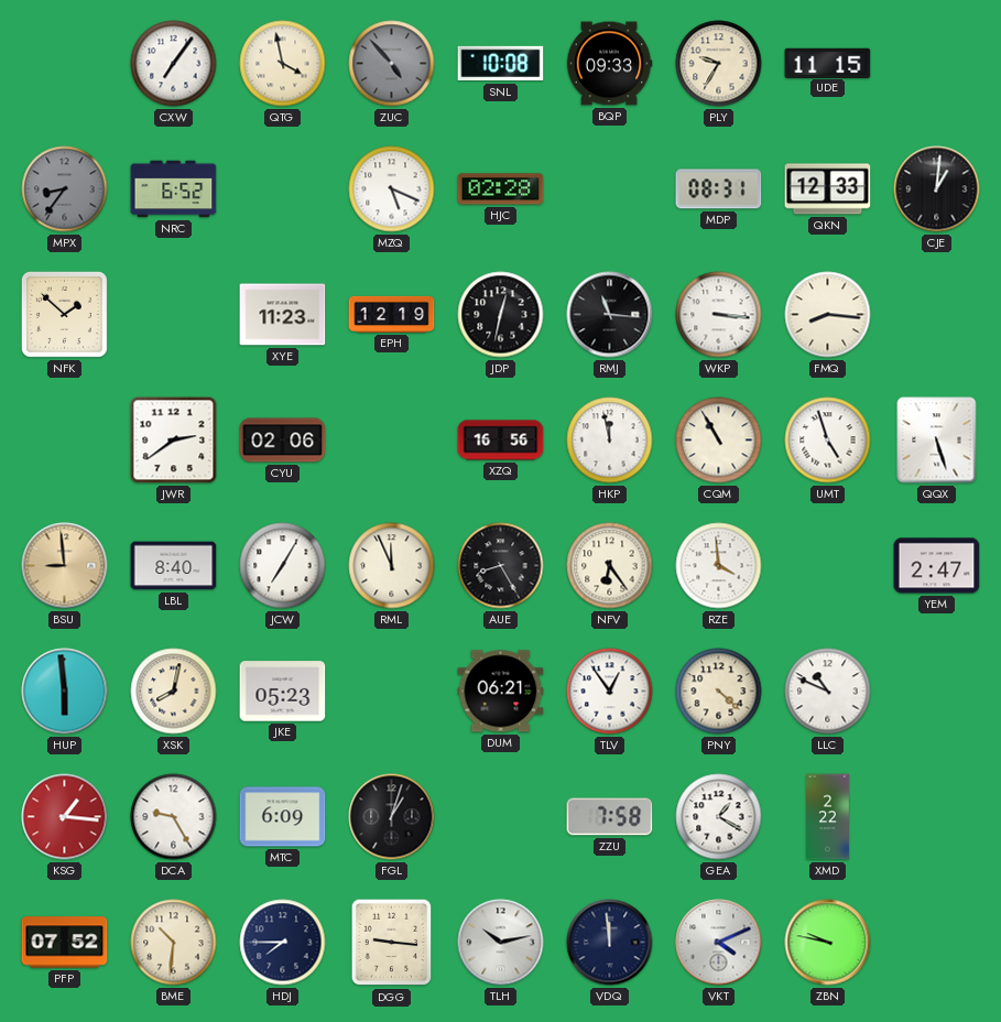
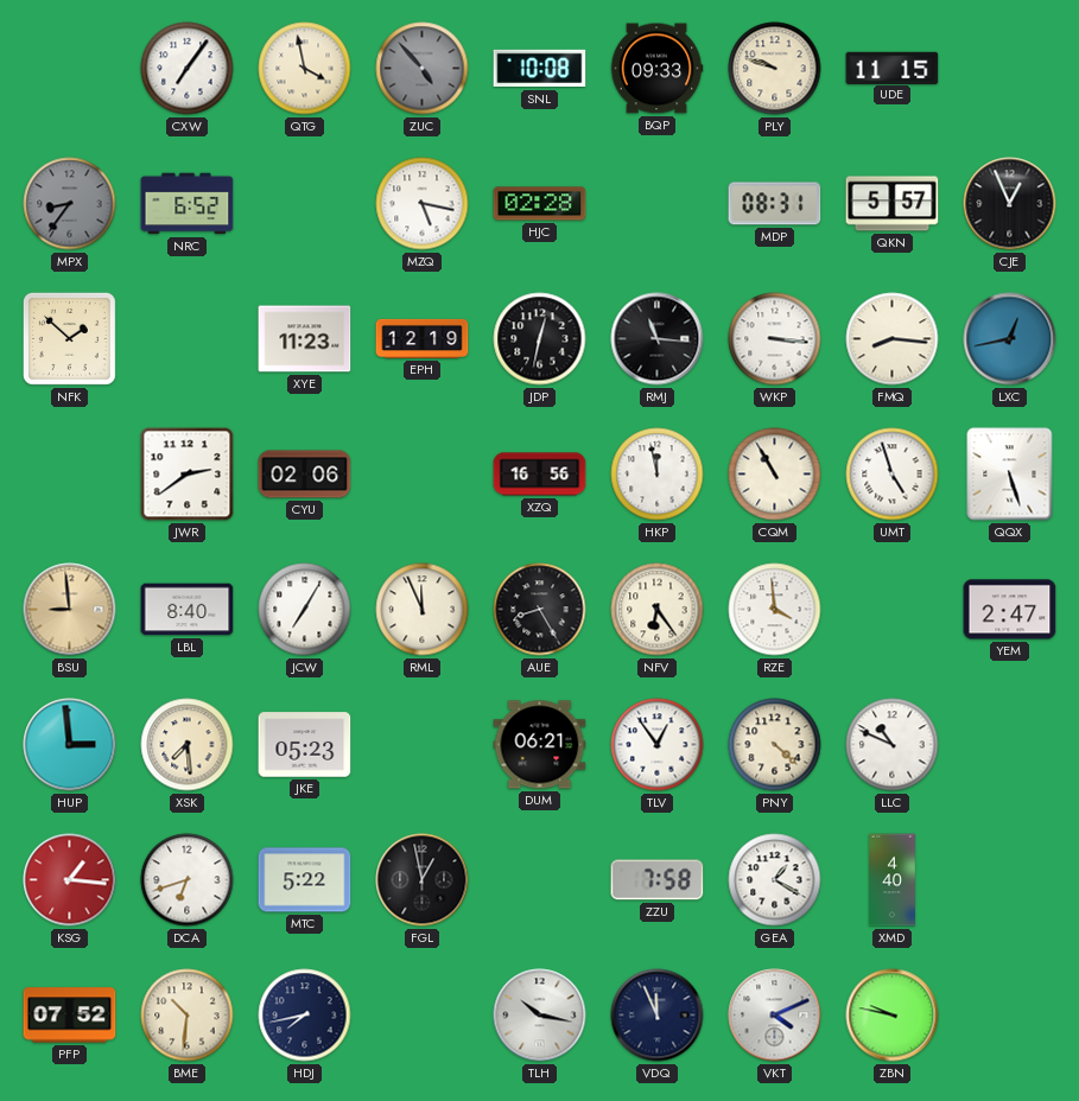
PLY: 9:35 -> 9:48 (775, 69)
MZQ: 5:19 -> 5:17 (423, 204)
QKN: 12:33 -> 5:57 (893, 204)
CJE: 1:01 -> 12:56 (1010, 204)
LXC: none -> 12:43 (1010, 339)
HUP: 5:59 -> 2:59 (70, 745)
XSK: 8:02 -> 7:29 (188, 745)
DCA: 9:25 -> 6:42 (188, 880)
MTC: 6:09 -> 5:22 (305, 880)
FGL: 1:03 -> 12:58 (423, 880)
XMD: 2:22 -> 4:40 (893, 880)
HDJ: 7:45 -> 7:43 (305, 1016)
DGG: 9:16 -> none (392, 943)
TLH: 10:13 -> 10:17 (540, 1016)
VDQ: 11:59 -> 11:56 (658, 1016)
